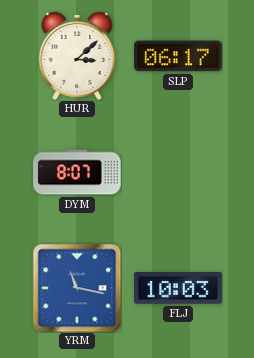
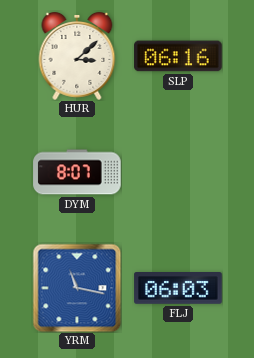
SLP: 06:17 -> 06:16 (178, 56)
FLJ: 10:03 -> 06:03 (178, 288)
